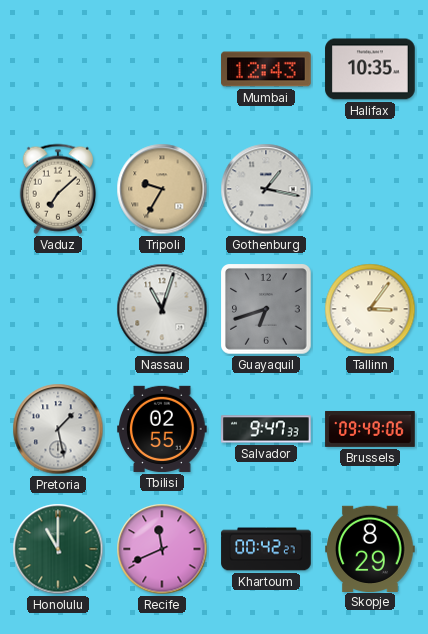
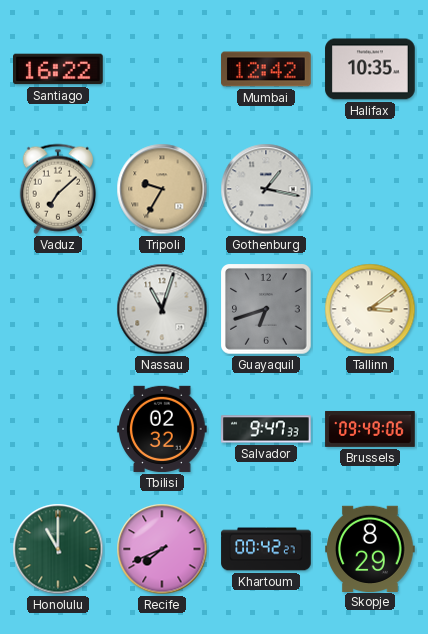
Santiago: none -> 16:22 (59, 69)
Mumbai: 12:43 -> 12:42 (266, 69)
Tallinn: 3:06 -> 3:09 (370, 309)
Pretoria: 1:28 -> none (58, 429)
Tbilisi: 02:55 -> 02:32 (162, 429)
Recife: 11:41 -> 7:41 (162, 549)
